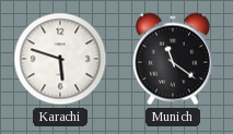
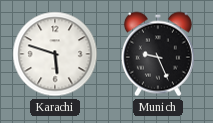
Munich: 11:21 -> 9:26 (158, 54)
